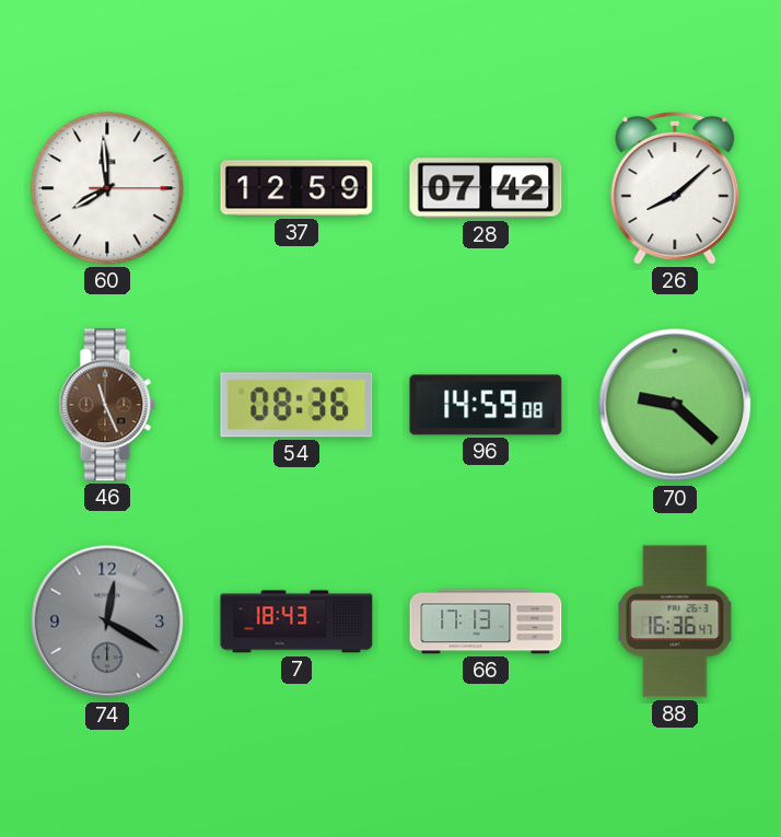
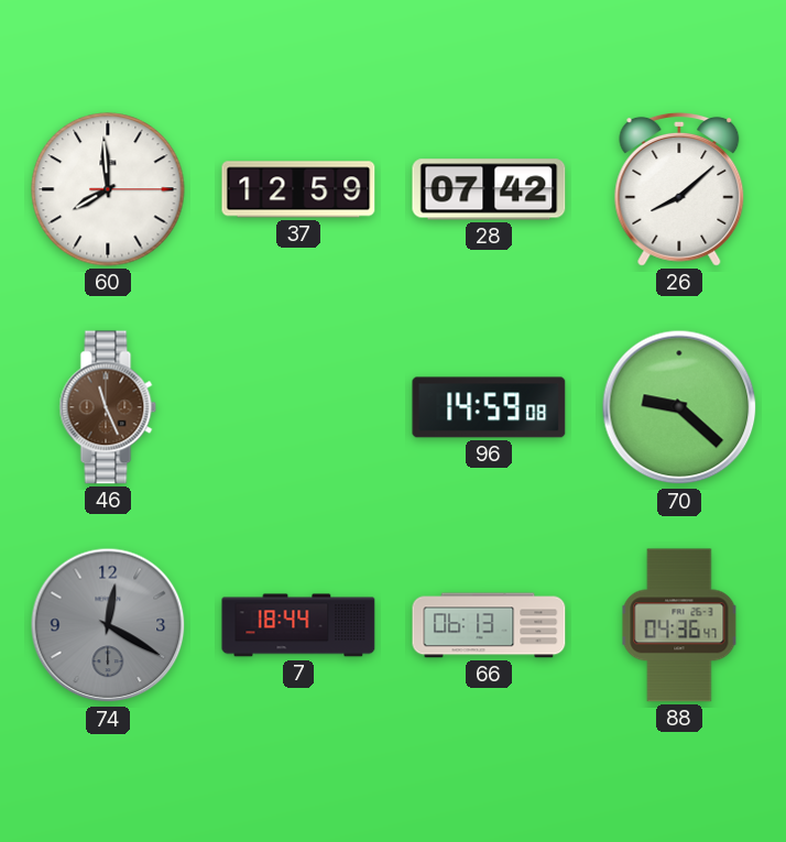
54: 08:36 -> none (296, 405)
7: 18:43 -> 18:44 (298, 625)
66: 17:13 -> 06:13 (489, 625)
88: 16:36 -> 04:36 (679, 625)
